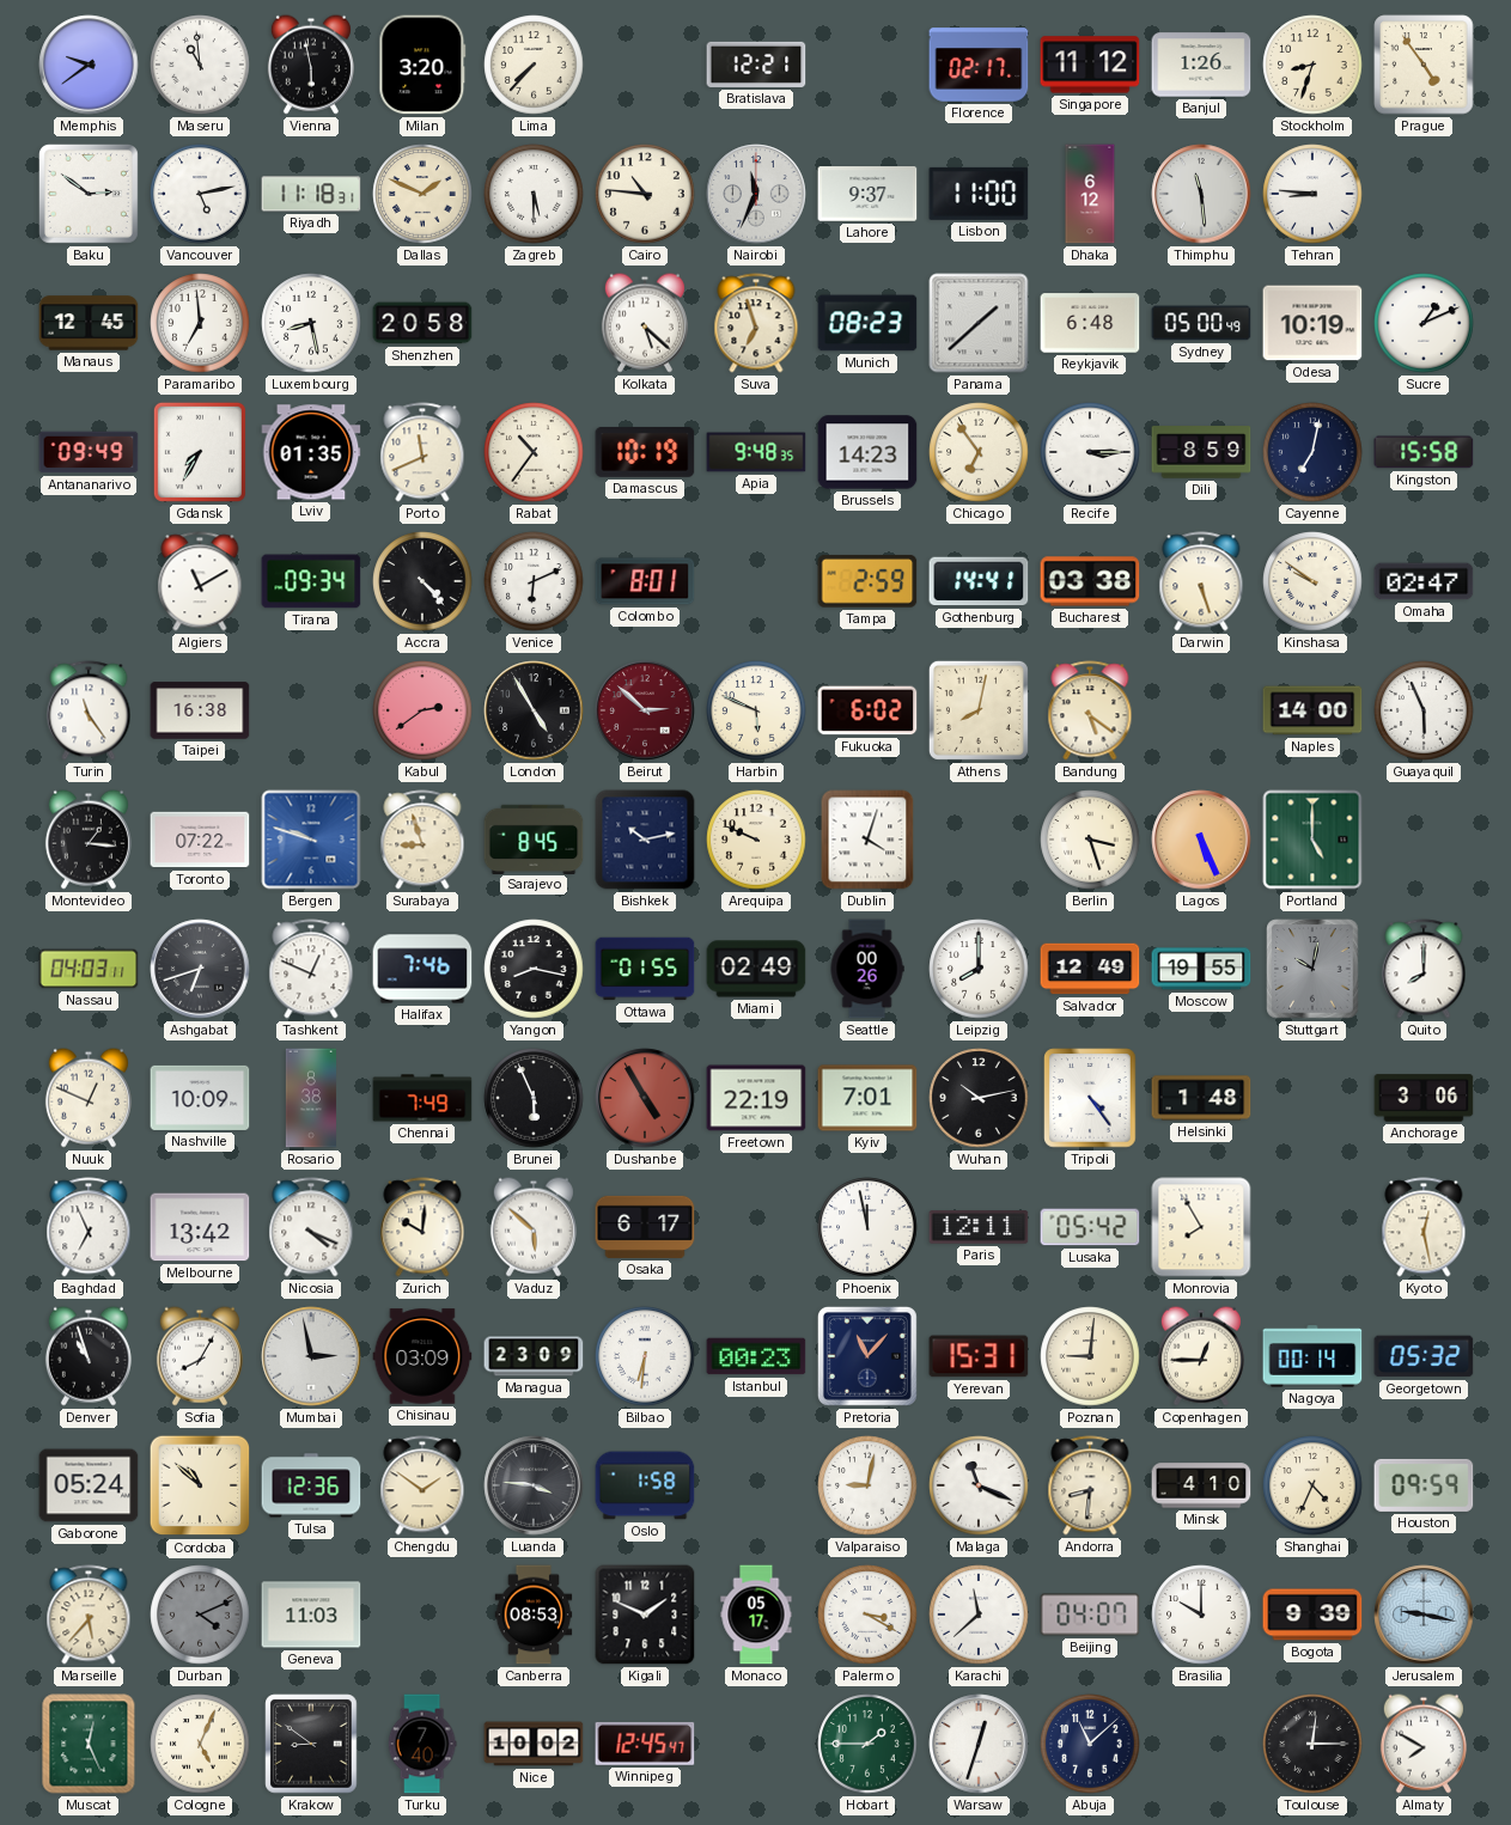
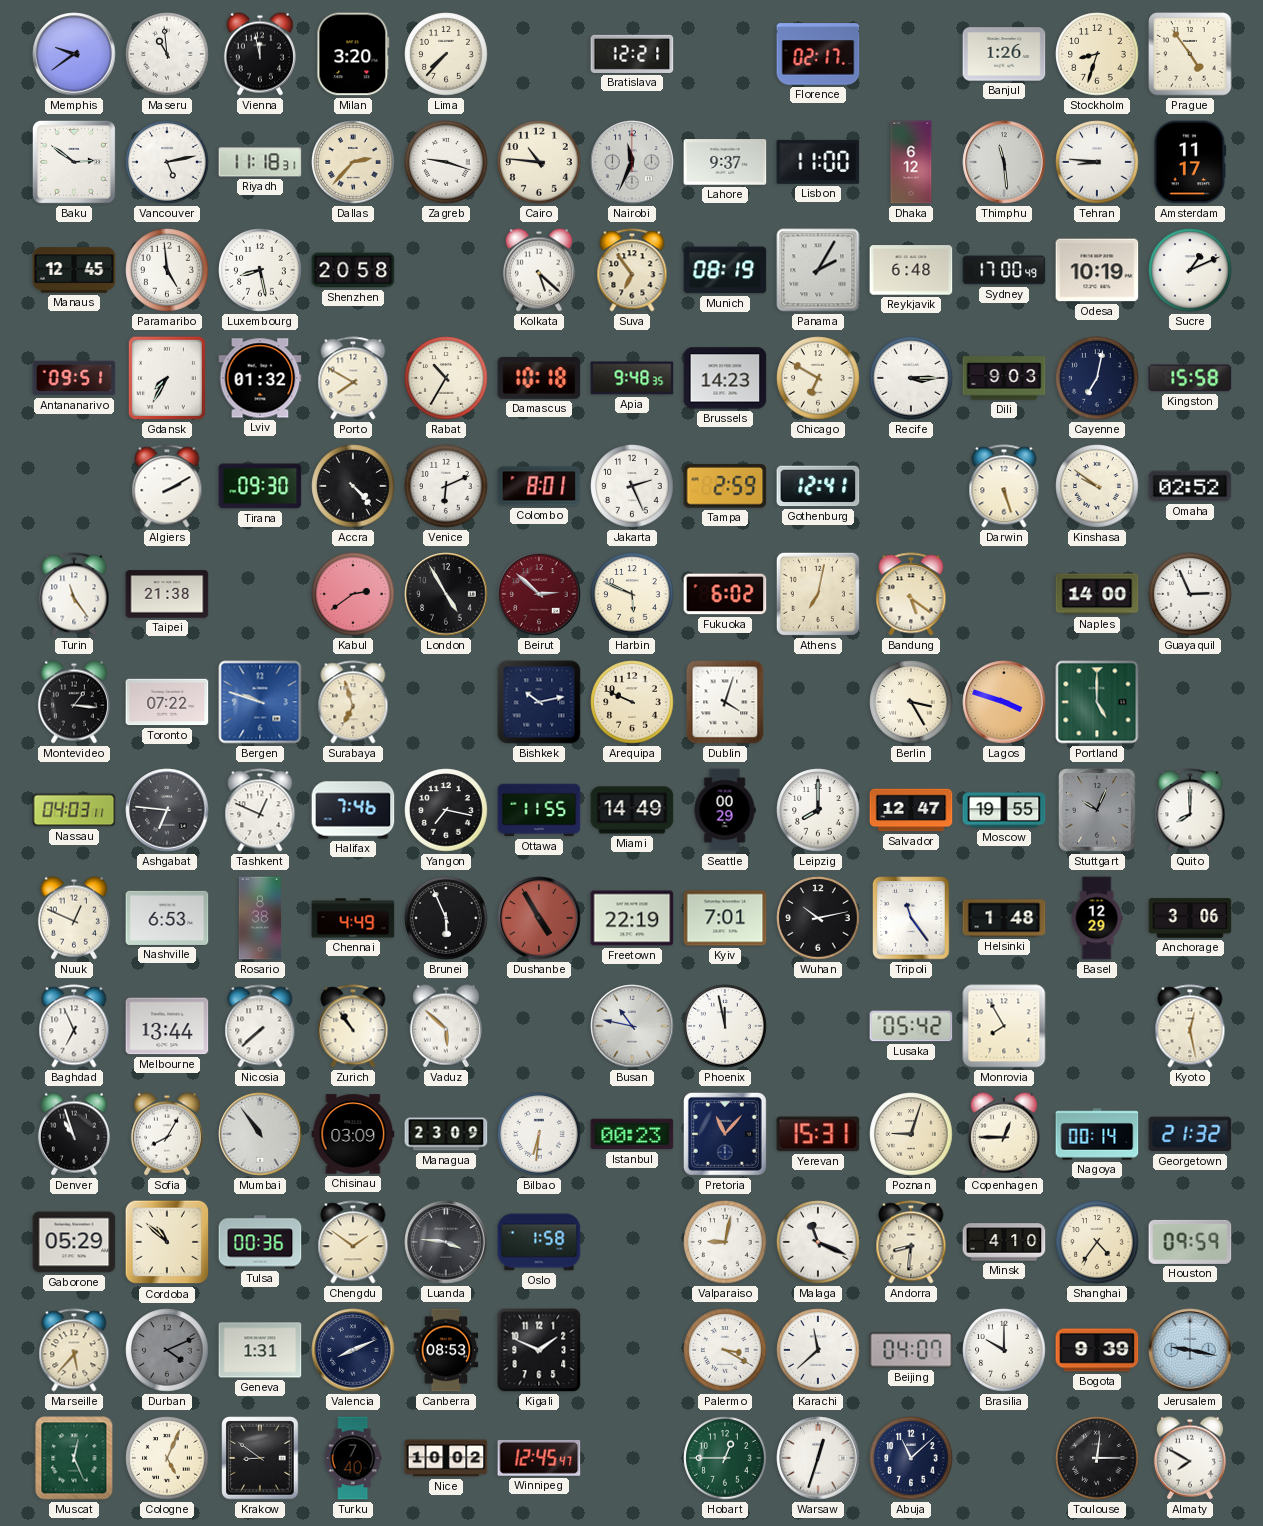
Vienna: 5:58 -> 11:58 (260, 54)
Singapore: 11:12 -> none (1090, 65)
Dallas: 1:49 -> 2:37 (353, 162)
Zagreb: 5:30 -> 9:18 (446, 162)
Amsterdam: none -> 11:17 (1190, 162)
Paramaribo: 6:59 -> 4:59 (167, 270)
Suva: 6:57 -> 6:54 (632, 270)
Munich: 08:23 -> 08:19 (725, 270)
Panama: 1:38 -> 2:05 (818, 270)
Sydney: 05:00 -> 17:00 (1004, 270)
Antananarivo: 09:49 -> 09:51 (74, 378)
Lviv: 01:35 -> 01:32 (260, 378)
Porto: 11:41 -> 7:50 (353, 378)
Rabat: 10:36 -> 10:35 (446, 378)
Damascus: 10:19 -> 10:18 (539, 378)
Chicago: 6:54 -> 6:50 (818, 378)
Dili: 8:59 -> 9:03 (1004, 378)
Algiers: 11:10 -> 2:10 (167, 486)
Tirana: 09:34 -> 09:30 (260, 486)
Jakarta: none -> 2:26 (632, 486)
Gothenburg: 14:41 -> 12:41 (818, 486)
Bucharest: 03:38 -> none (1090, 581)
Omaha: 02:47 -> 02:52 (1190, 486)
Taipei: 16:38 -> 21:38 (167, 594)
Athens: 8:02 -> 7:02 (818, 594)
Guayaquil: 5:56 -> 2:56 (1190, 594)
Surabaya: 8:57 -> 6:57 (353, 702)
Sarajevo: 8:45 -> none (534, 838)
Berlin: 3:27 -> 3:25 (911, 702)
Lagos: 5:26 -> 3:48 (1004, 702)
Ashgabat: 6:42 -> 6:46 (167, 810)
Yangon: 8:17 -> 7:17 (446, 810)
Ottawa: 01:55 -> 11:55 (539, 810)
Miami: 02:49 -> 14:49 (632, 810)
Seattle: 00:26 -> 00:29 (725, 810)
Salvador: 12:49 -> 12:47 (911, 810)
Stuttgart: 10:02 -> 10:04 (1097, 810)
Nashville: 10:09 -> 6:53 (167, 918)
Chennai: 7:49 -> 4:49 (353, 918)
Tripoli: 4:24 -> 11:24 (911, 918)
Basel: none -> 12:29 (1097, 918)
Melbourne: 13:42 -> 13:44 (167, 1026)
Nicosia: 4:19 -> 7:38 (260, 1026)
Zurich: 10:01 -> 10:54 (353, 1026)
Osaka: 6:17 -> none (645, 1227)
Busan: none -> 10:47 (632, 1026)
Paris: 12:11 -> none (979, 1227)
Mumbai: 2:58 -> 10:54 (260, 1134)
Poznan: 9:01 -> 9:03 (911, 1134)
Georgetown: 05:32 -> 21:32 (1190, 1134)
Gaborone: 05:24 -> 05:29 (74, 1242)
Tulsa: 12:36 -> 00:36 (260, 1242)
Shanghai: 4:34 -> 4:36 (1097, 1242)
Geneva: 11:03 -> 1:31 (260, 1350)
Valencia: none -> 8:11 (353, 1350)
Monaco: 05:17 -> none (756, 1615)
Hobart: 1:45 -> 12:45 (725, 1458)
